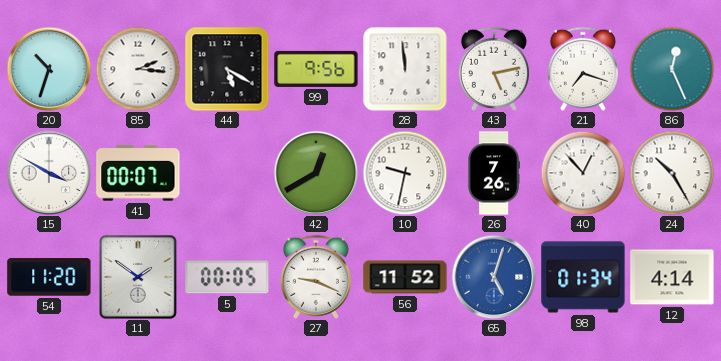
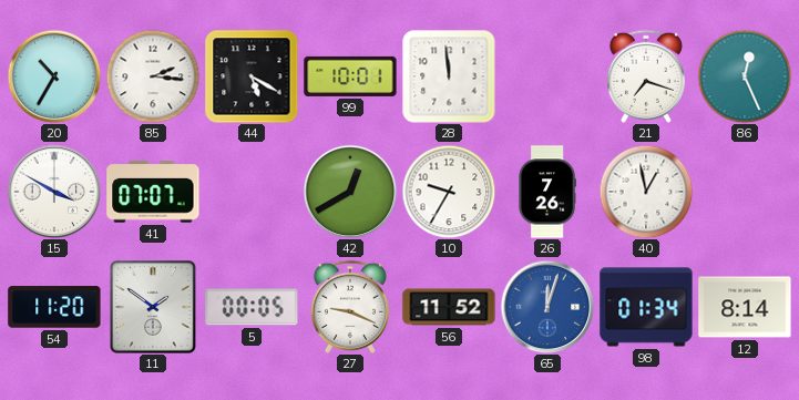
20: 10:33 -> 10:35 (54, 76)
99: 9:56 -> 10:01 (350, 76)
43: 5:13 -> none (494, 69)
41: 00:07 -> 07:07 (153, 192)
10: 9:32 -> 9:35 (449, 192)
40: 12:53 -> 12:58 (646, 192)
24: 10:25 -> none (672, 173)
65: 5:03 -> 12:03 (547, 307)
12: 4:14 -> 8:14 (745, 307)
